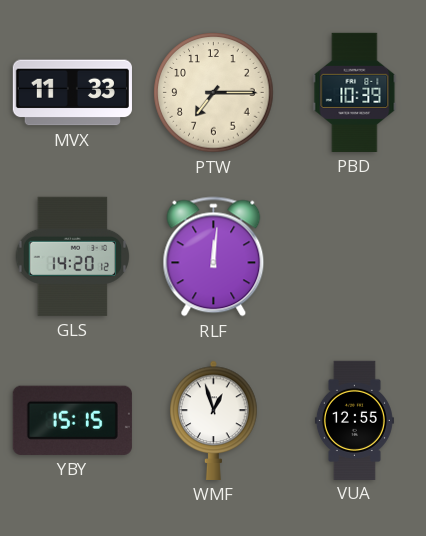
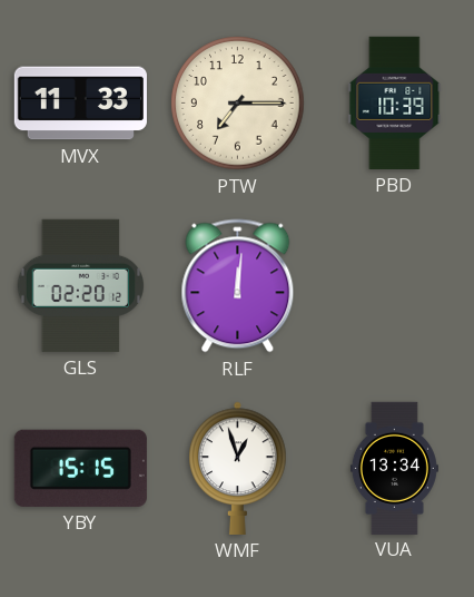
GLS: 14:20 -> 02:20 (81, 285)
VUA: 12:55 -> 13:34 (394, 468)
